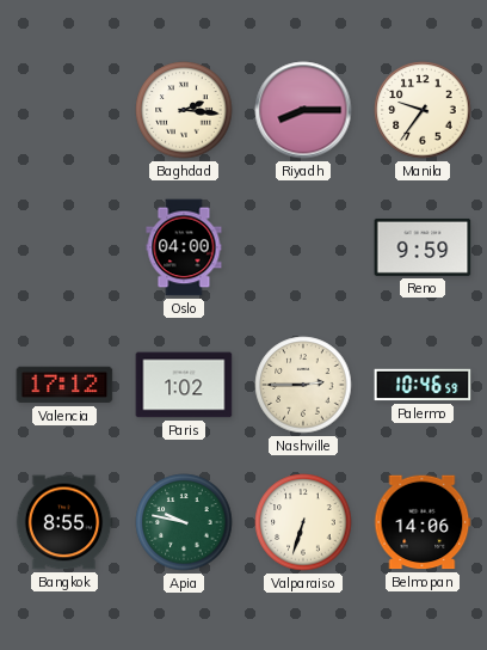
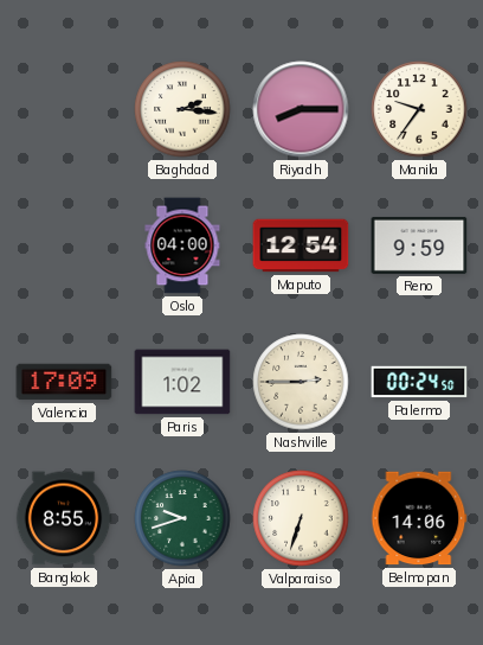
Maputo: none -> 12:54 (301, 245)
Valencia: 17:12 -> 17:09 (64, 382)
Palermo: 10:46 -> 00:24 (419, 382)
Apia: 9:47 -> 9:42 (182, 518)
